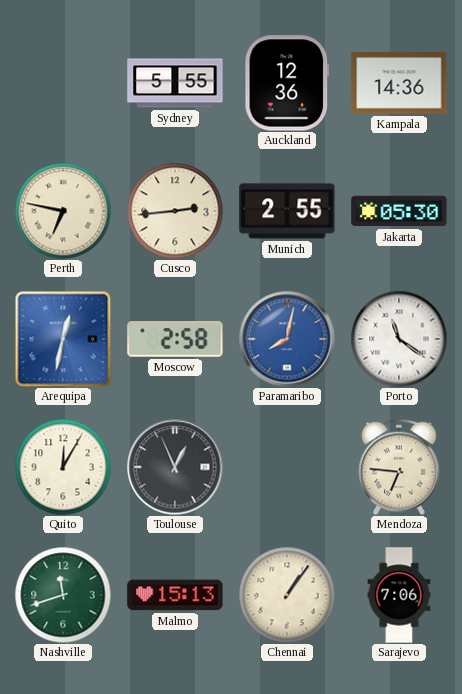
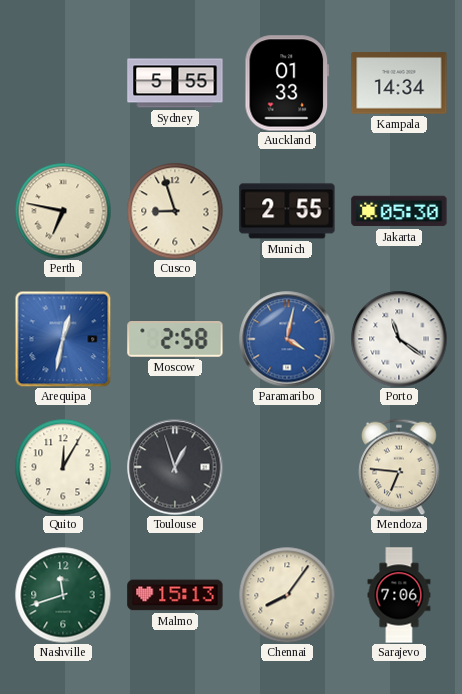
Auckland: 12:36 -> 01:33 (287, 83)
Kampala: 14:36 -> 14:34 (399, 83)
Cusco: 2:44 -> 8:57 (175, 211)
Paramaribo: 8:02 -> 4:02 (287, 339)
Toulouse: 12:56 -> 12:57 (175, 467)
Chennai: 1:06 -> 8:06 (287, 595)
